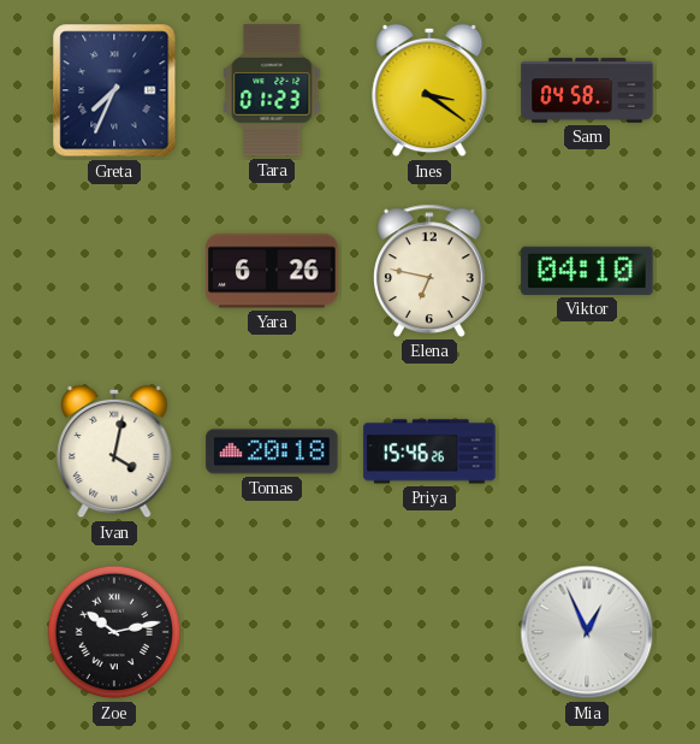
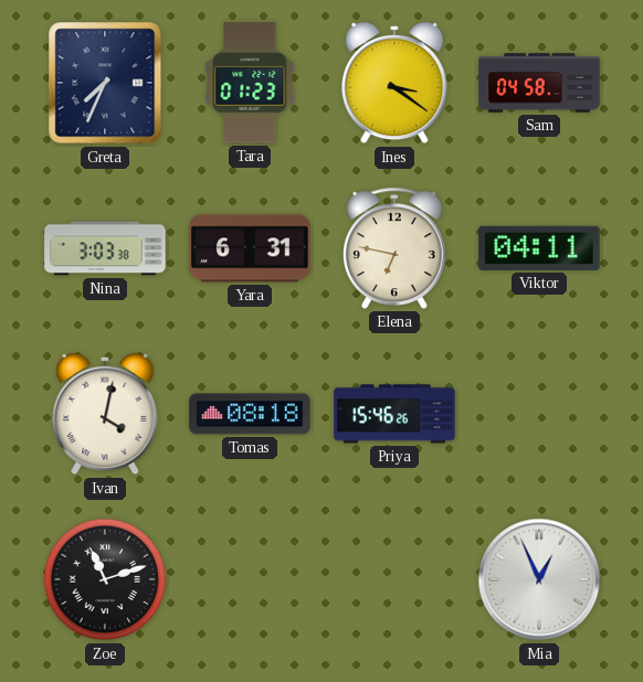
Nina: none -> 3:03 (105, 248)
Yara: 6:26 -> 6:31 (250, 248)
Viktor: 04:10 -> 04:11 (539, 248)
Tomas: 20:18 -> 08:18 (250, 414)
Zoe: 10:13 -> 11:12 (105, 579)
